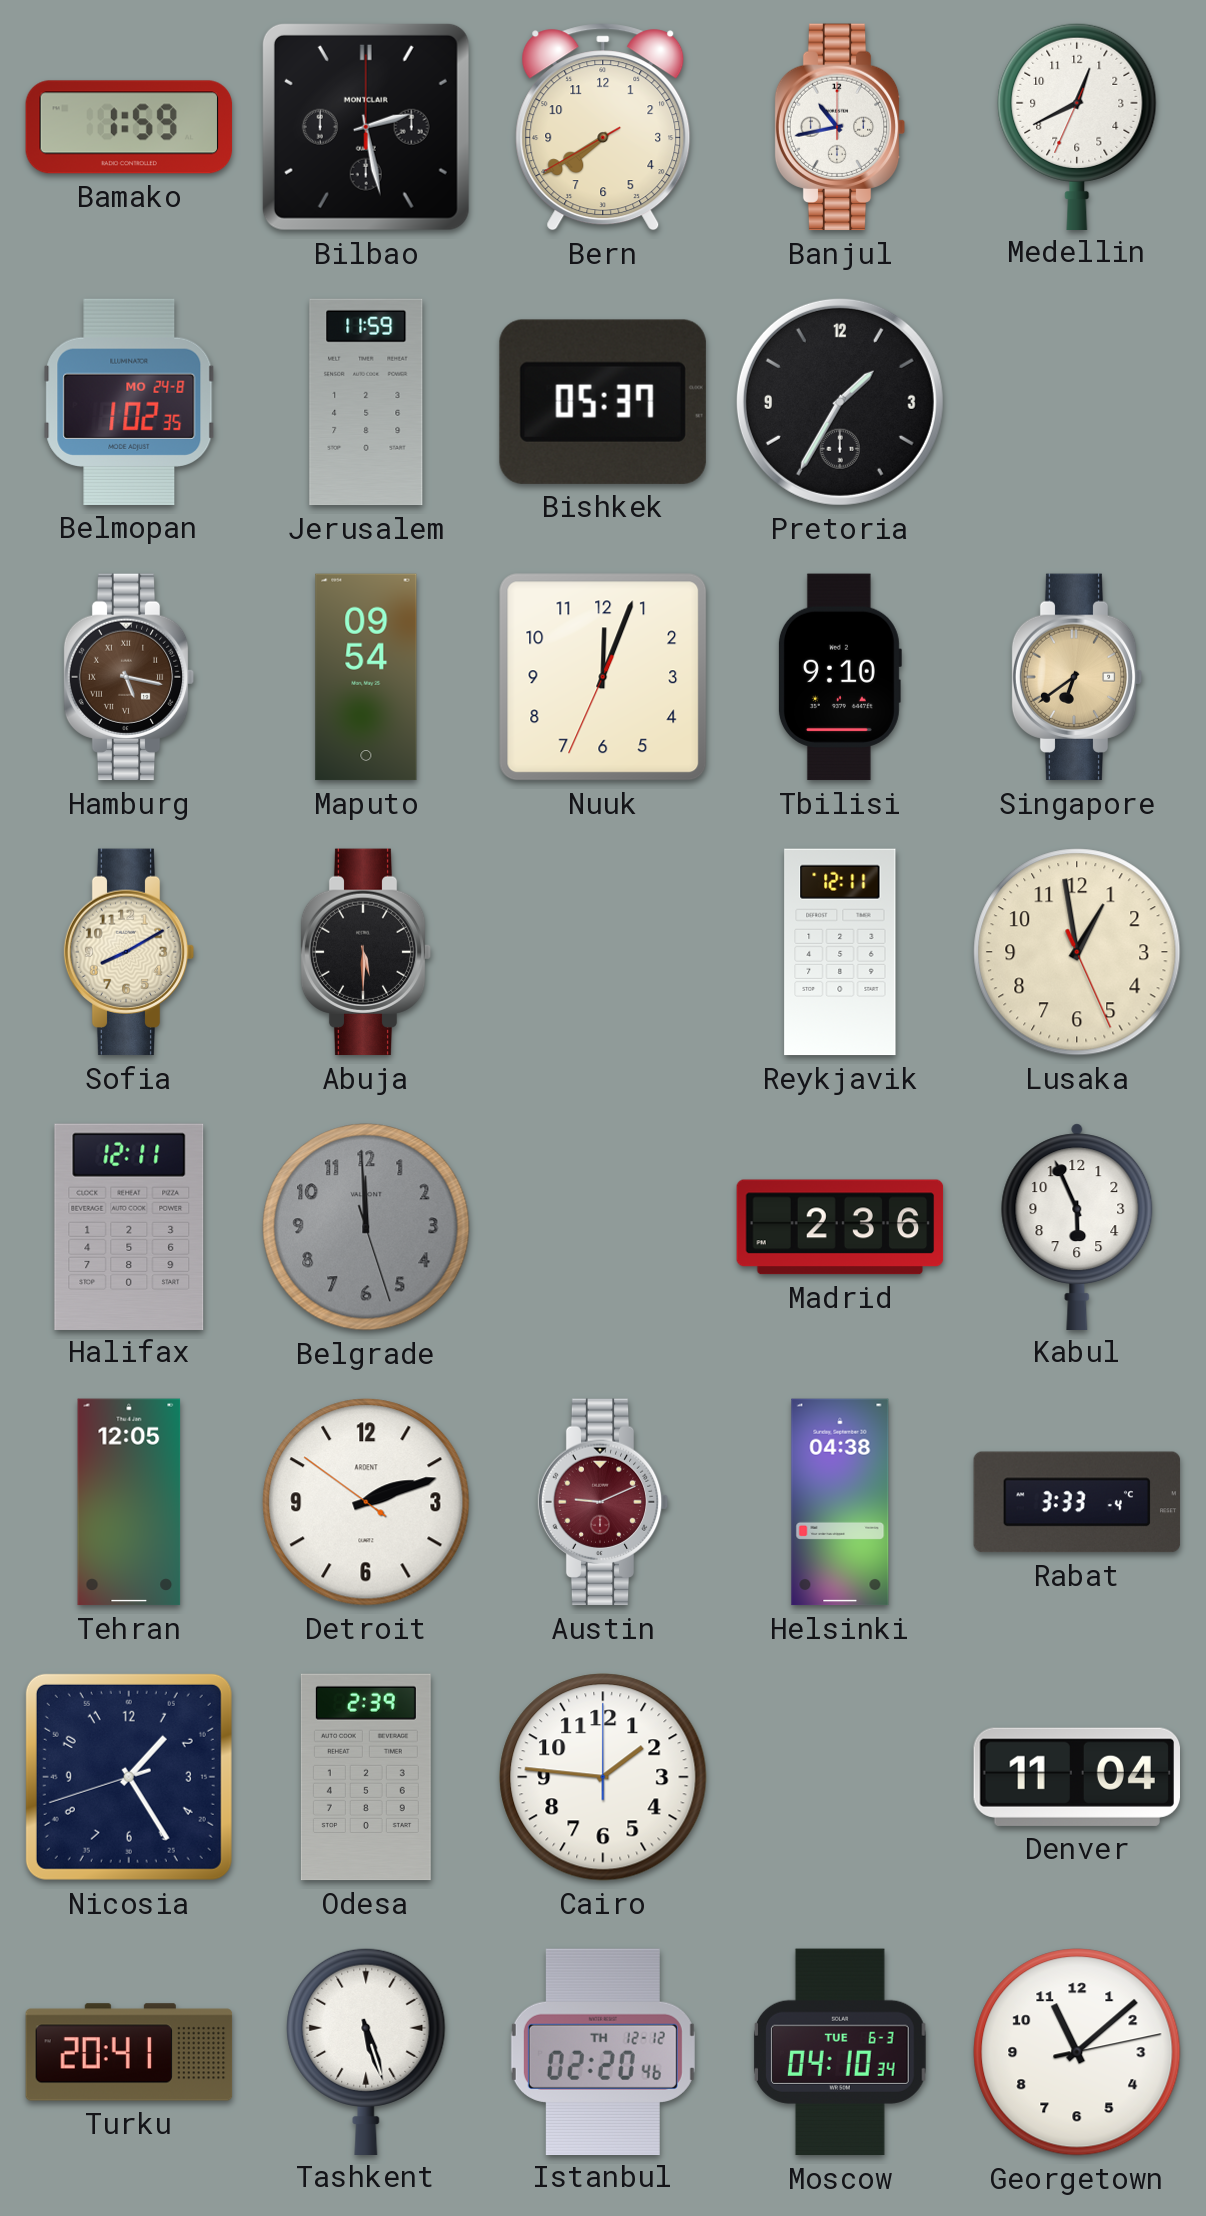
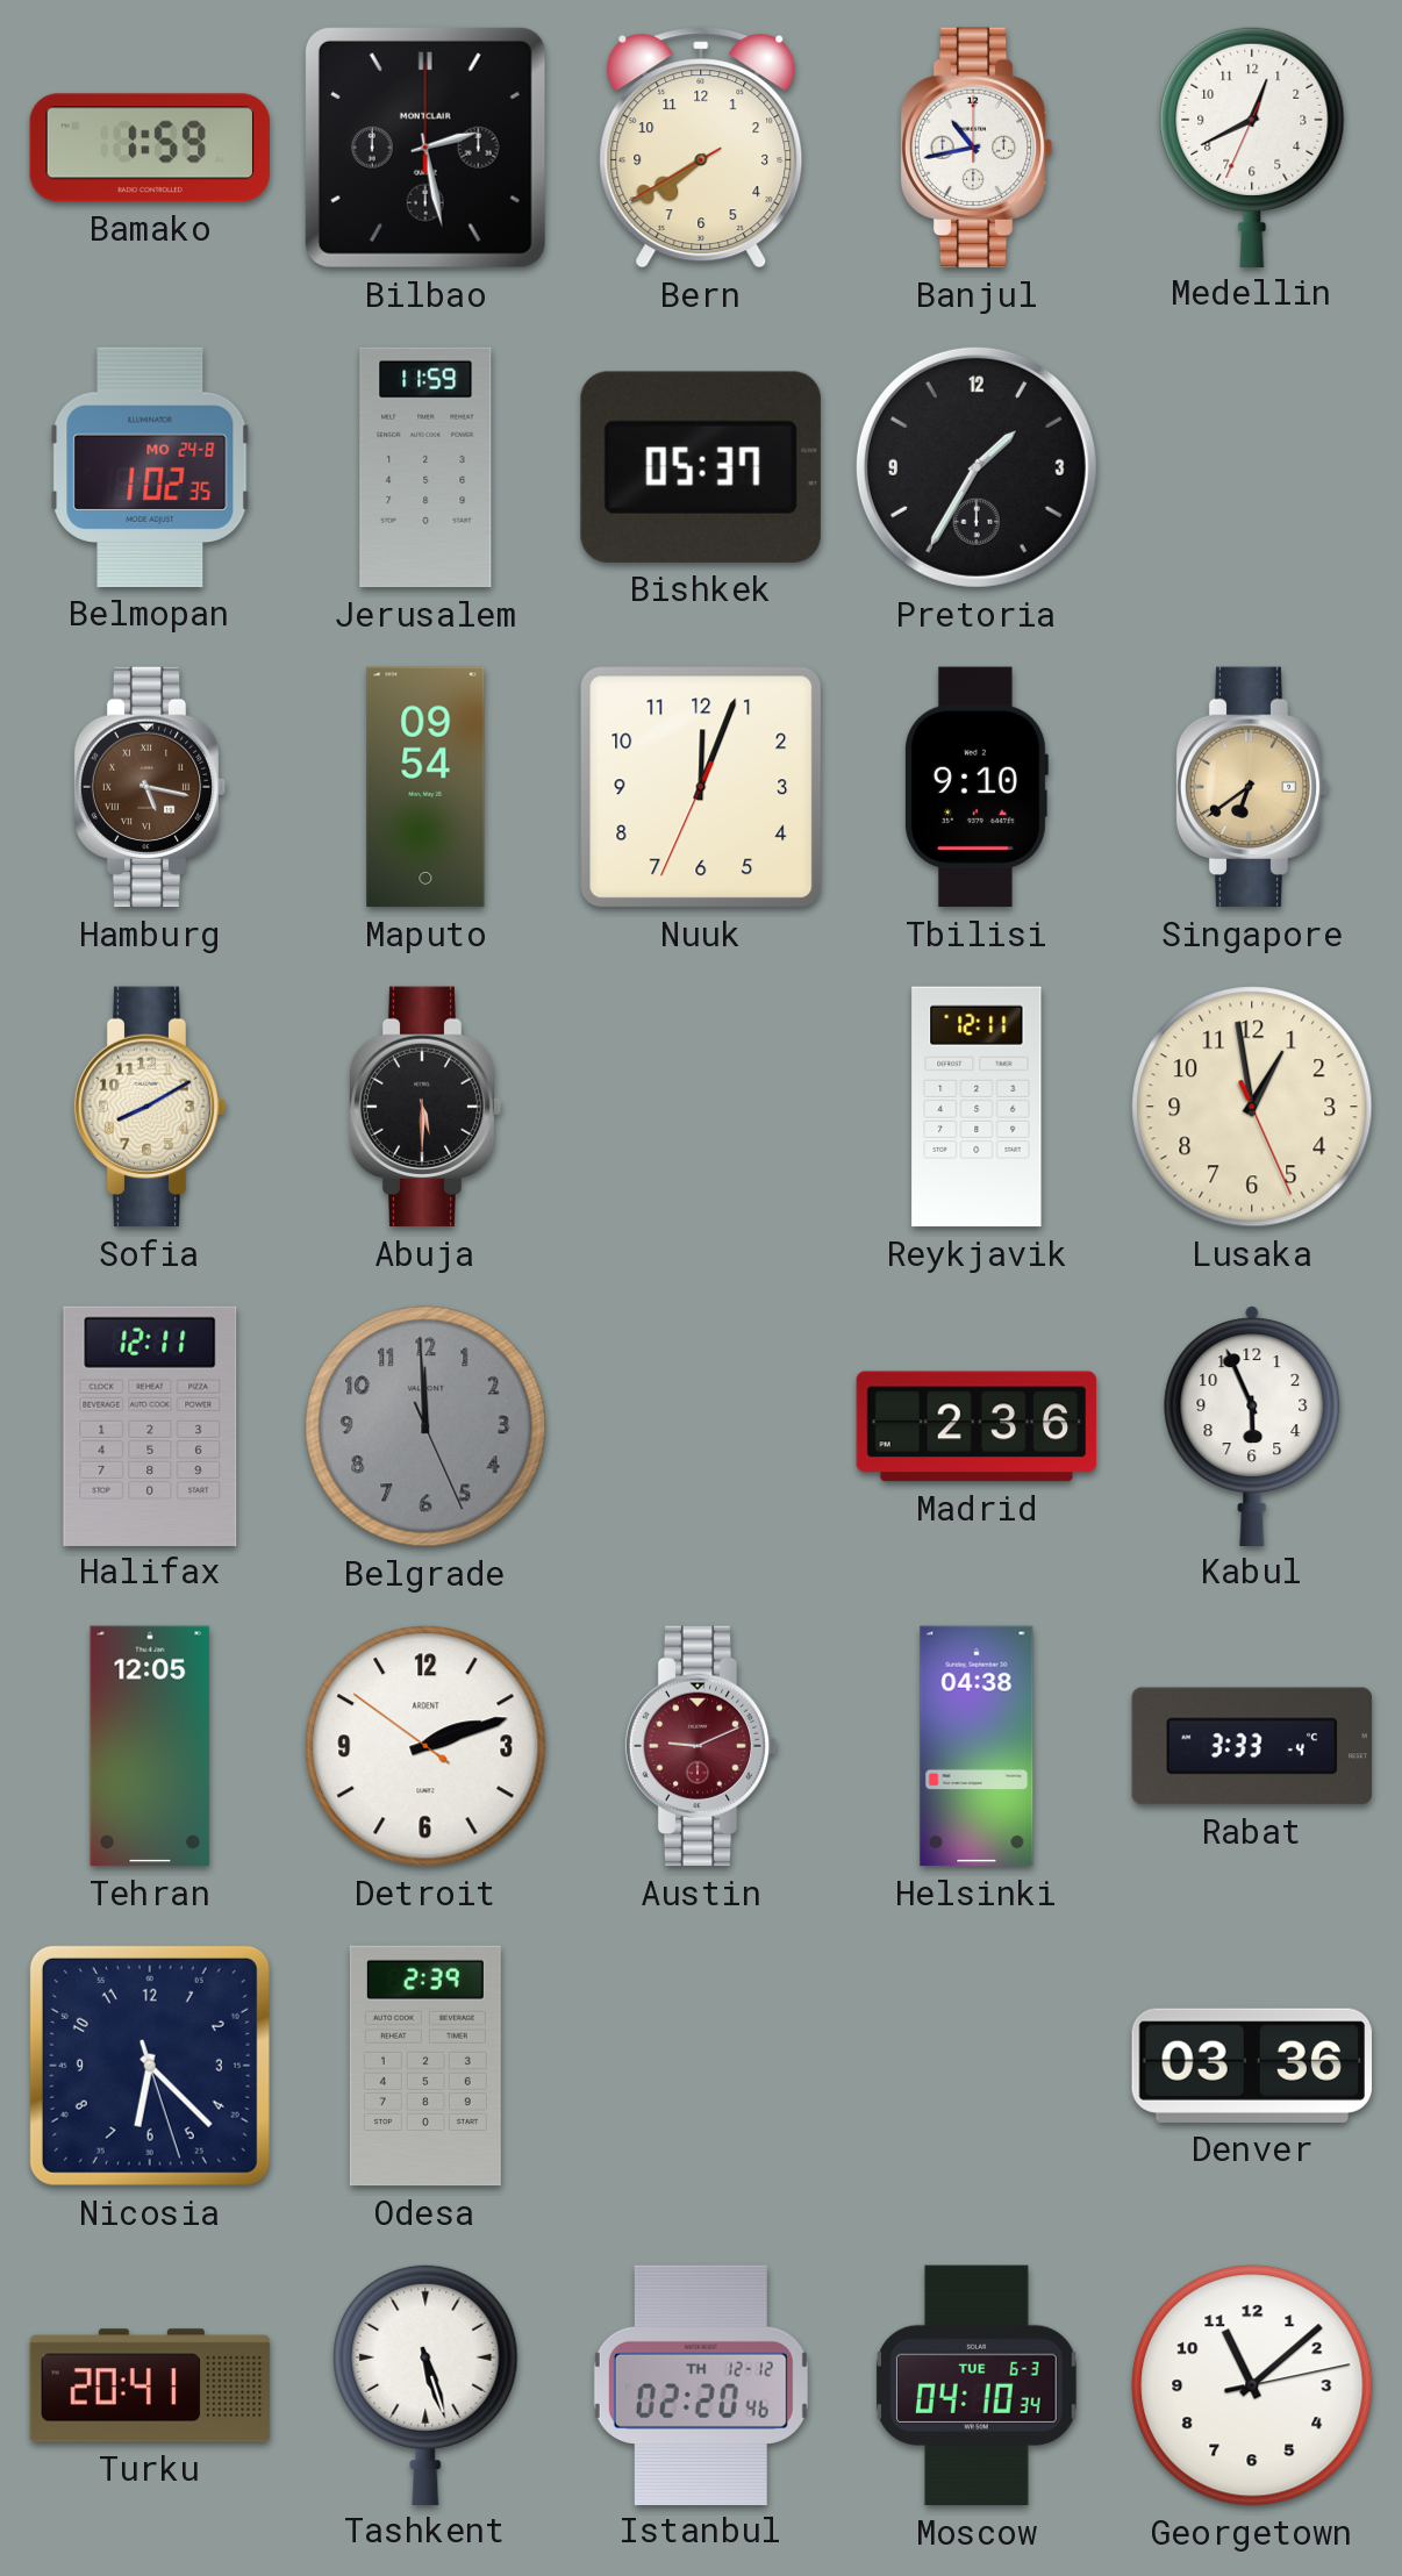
Belgrade: 11:59:27 -> 11:59:26 (425, 1426)
Nicosia: 1:24 -> 6:22 (150, 2066)
Cairo: 1:46 -> none (603, 1777)
Denver: 11:04 -> 03:36 (1251, 2066)
